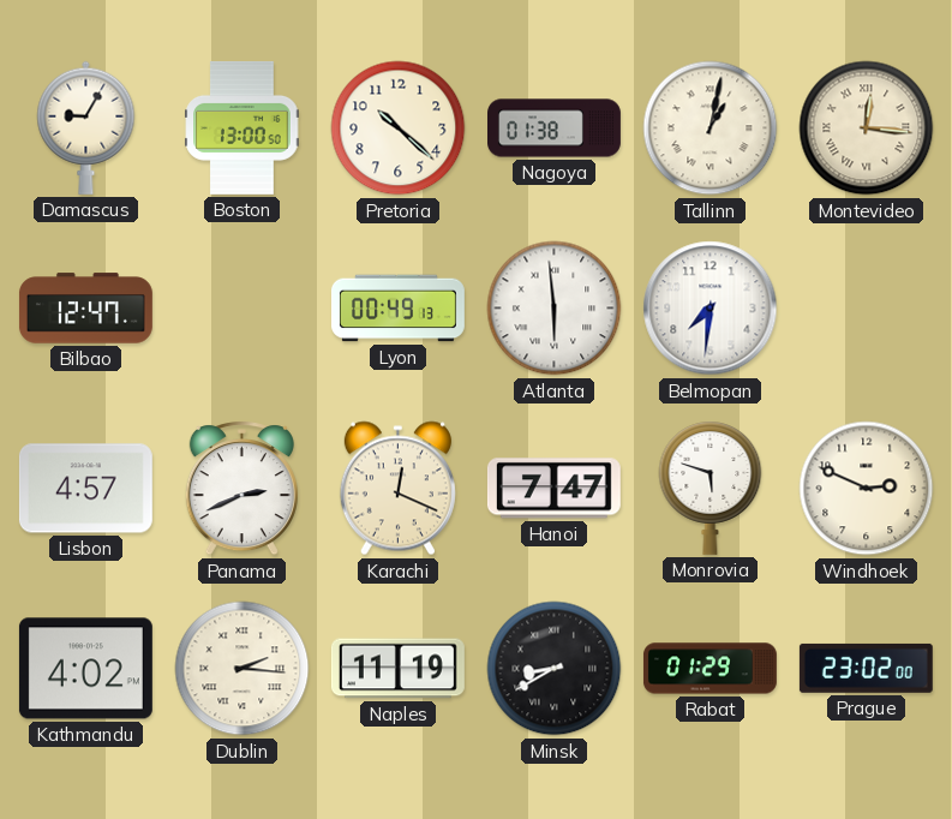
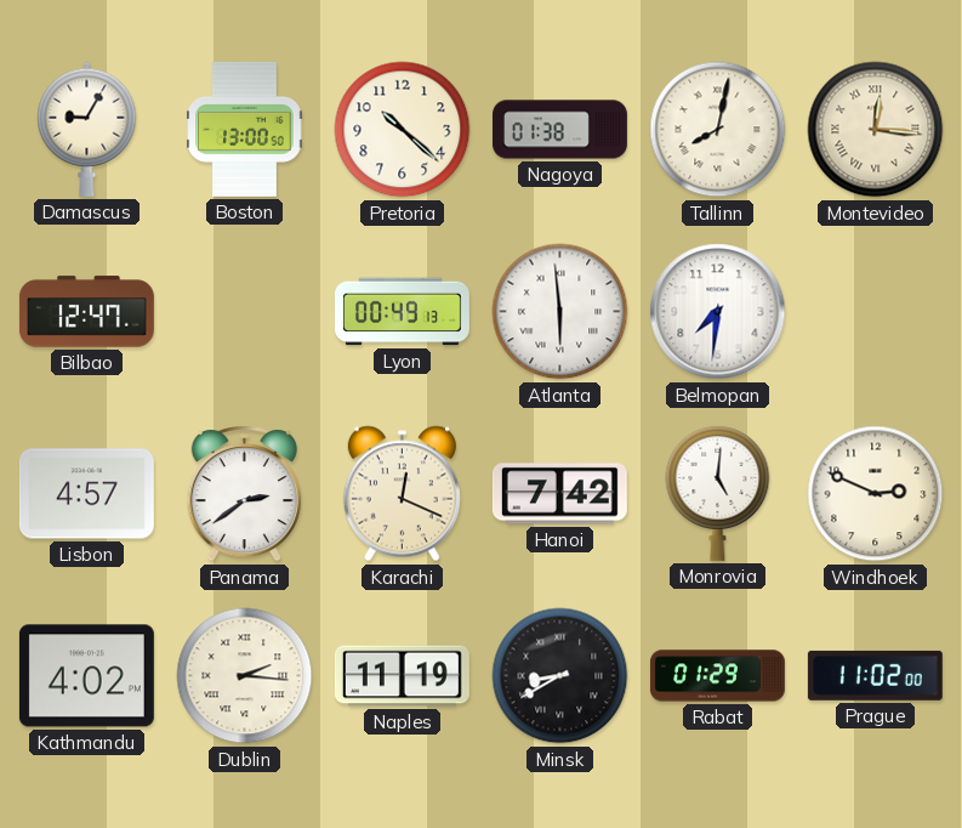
Tallinn: 1:02 -> 8:02 (718, 130)
Panama: 2:41 -> 2:39 (244, 494)
Hanoi: 7:47 -> 7:42 (559, 494)
Monrovia: 5:48 -> 5:01 (718, 493)
Prague: 23:02 -> 11:02 (875, 675)
